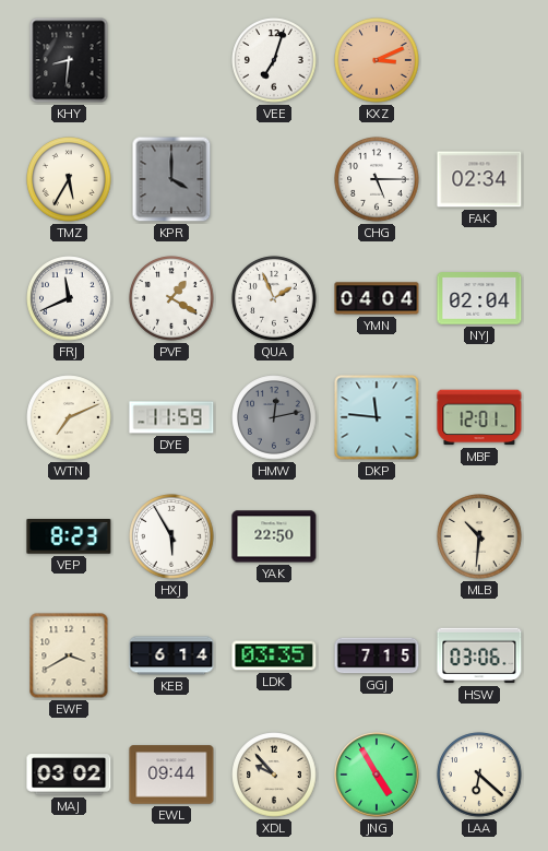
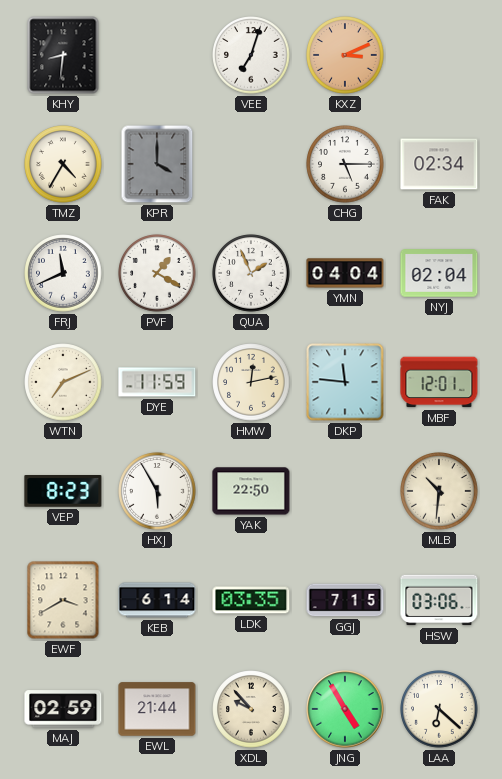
TMZ: 5:35 -> 4:35 (63, 164)
HMW dial: grey -> cream (251, 382)
MAJ: 03:02 -> 02:59 (63, 709)
EWL: 09:44 -> 21:44 (157, 709)
